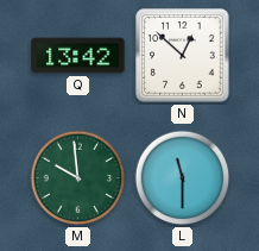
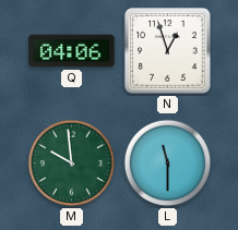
Q: 13:42 -> 04:06 (72, 51)
N: 12:52 -> 12:57 (168, 51)
